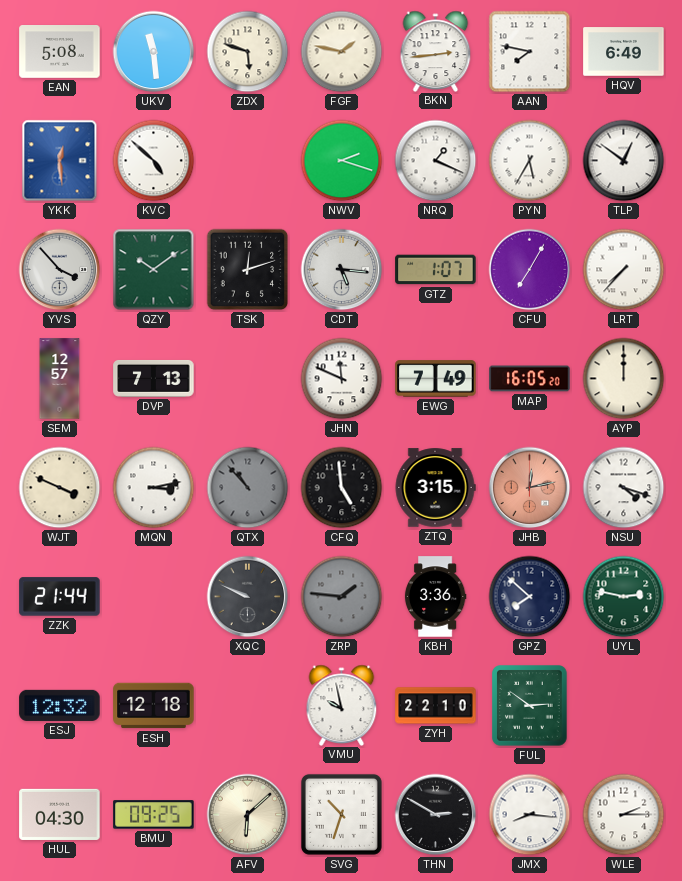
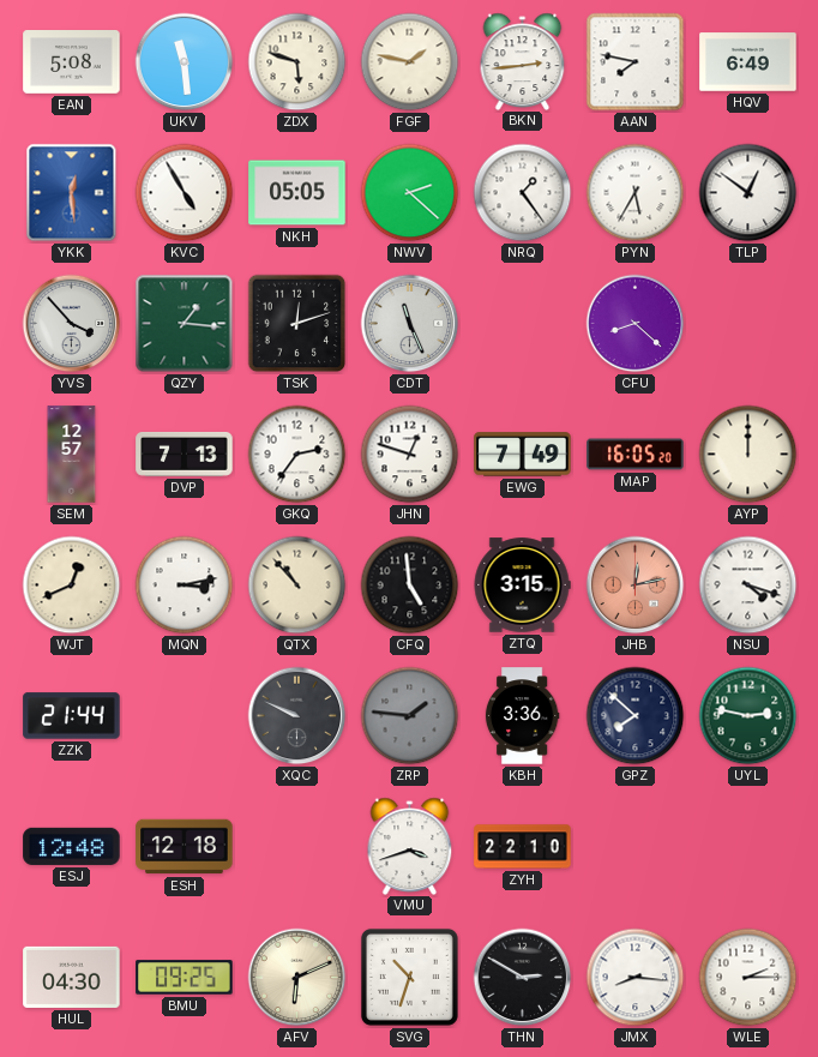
KVC: 4:52 -> 4:55 (185, 193)
NKH: none -> 05:05 (297, 193)
NWV: 2:18 -> 2:22 (410, 193)
NRQ: 1:19 -> 1:24 (523, 193)
QZY: 10:09 -> 1:16 (185, 324)
CDT: 5:16 -> 11:26 (410, 324)
GTZ: 1:07 -> none (436, 270)
CFU: 7:05 -> 8:22 (636, 324)
LRT: 7:37 -> none (624, 270)
GKQ: none -> 2:36 (297, 455)
JHN: 11:49 -> 12:48 (410, 455)
WJT: 3:49 -> 12:41 (72, 585)
QTX dial: grey -> cream (297, 585)
ESJ: 12:32 -> 12:48 (72, 846)
VMU: 9:58 -> 3:42 (410, 846)
FUL: 2:51 -> none (530, 706)
AFV: 6:08 -> 6:11 (297, 978)
